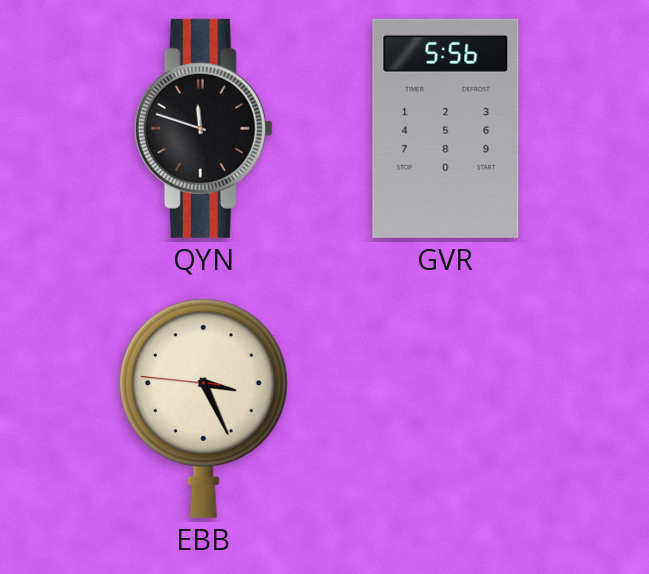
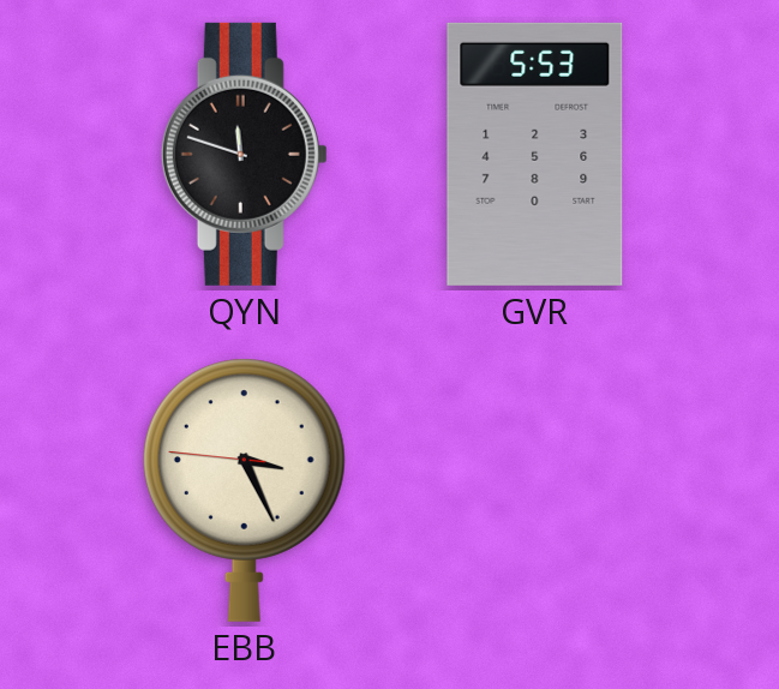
GVR: 5:56 -> 5:53 (535, 154)
